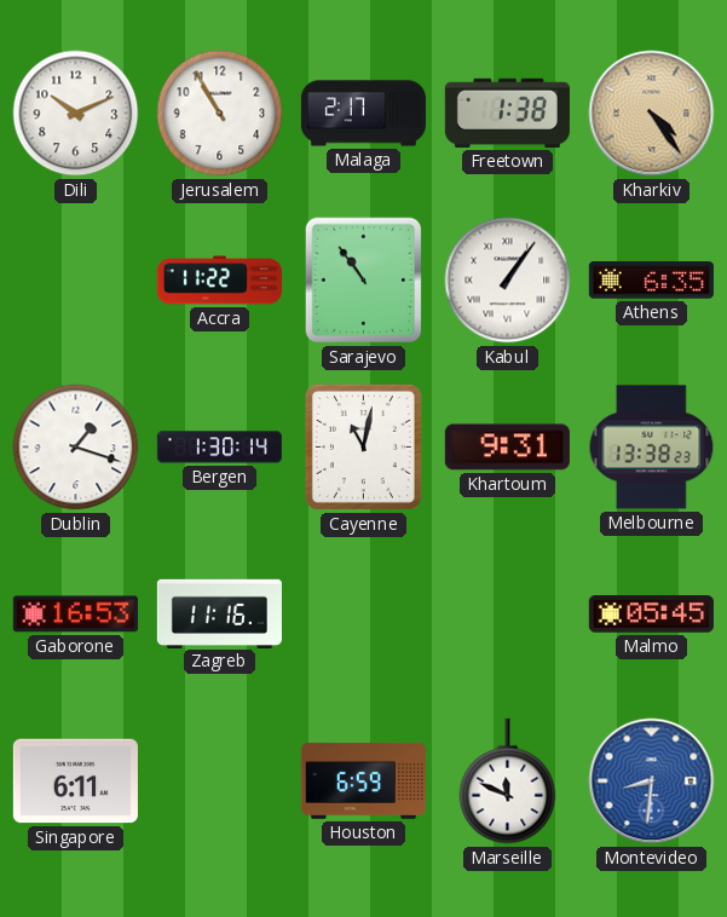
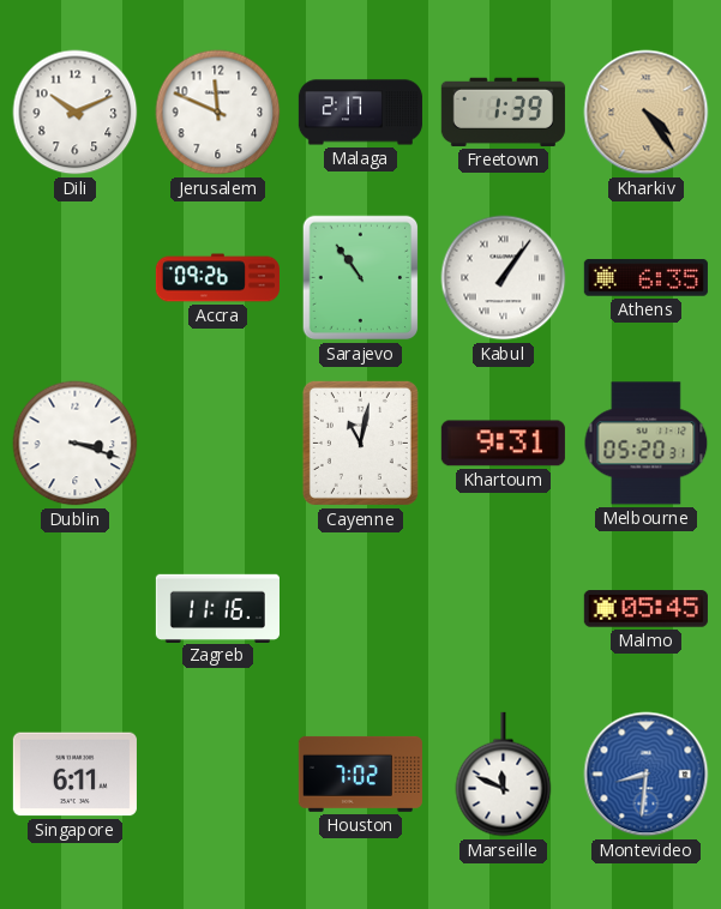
Jerusalem: 10:55 -> 11:49 (218, 113)
Freetown: 1:38 -> 1:39 (503, 112)
Accra: 11:22 -> 09:26 (217, 278)
Dublin: 1:18 -> 3:18 (76, 444)
Bergen: 1:30 -> none (219, 448)
Melbourne: 13:38 -> 05:20 (647, 444)
Gaborone: 16:53 -> none (75, 615)
Houston: 6:59 -> 7:02 (360, 773)
